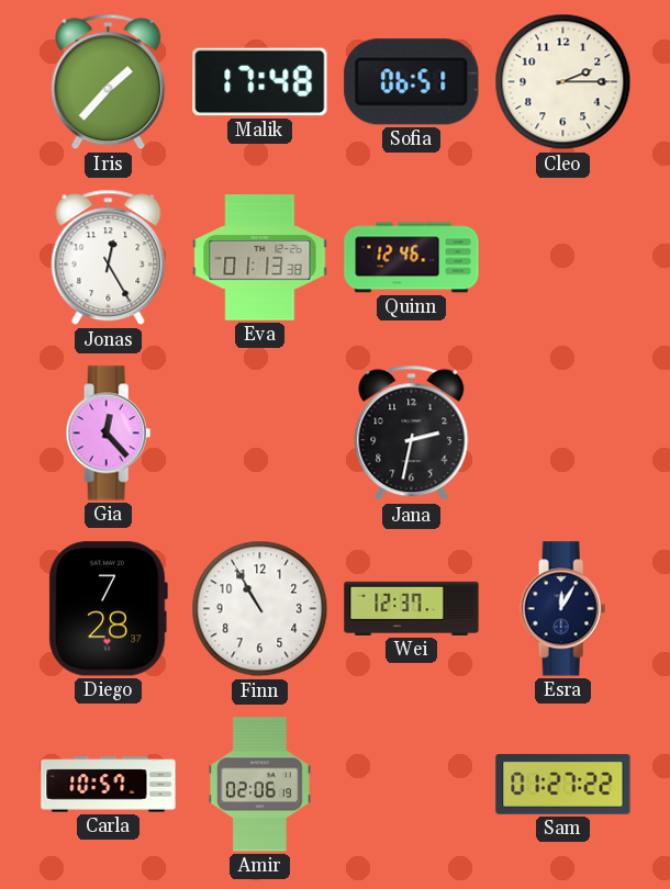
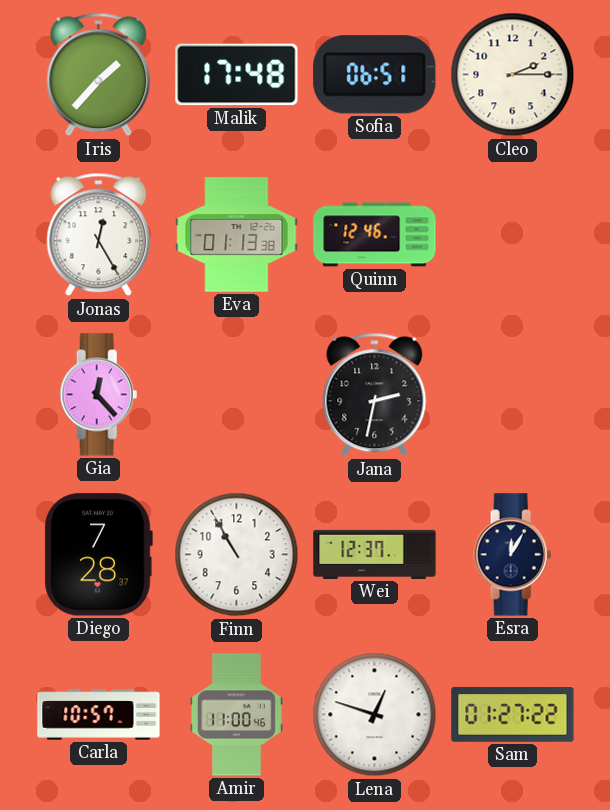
Amir: 02:06 -> 11:00 (236, 715)
Lena: none -> 12:48 (375, 715)
